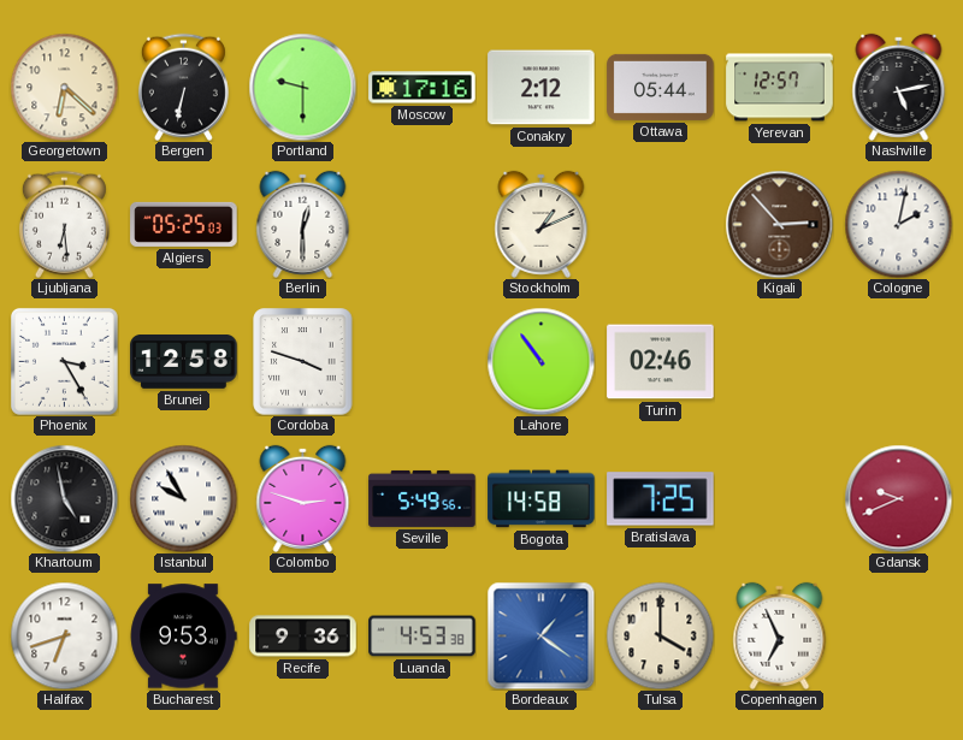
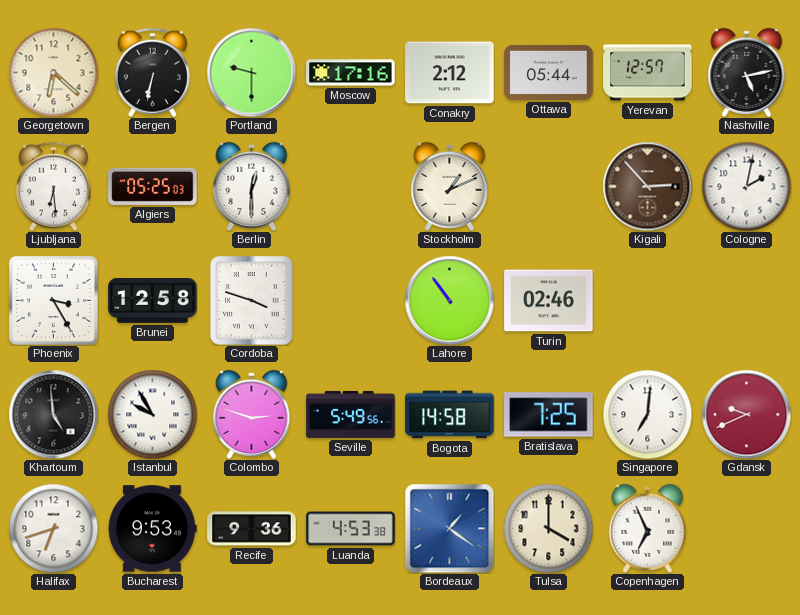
Khartoum: 4:58 -> 4:59 (53, 414)
Singapore: none -> 7:01 (647, 414)
